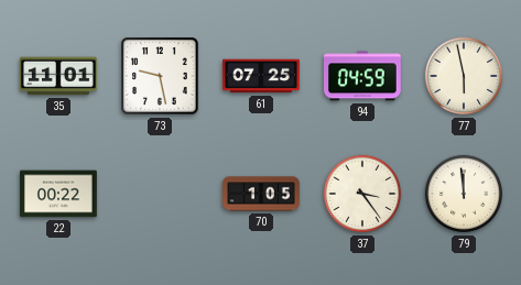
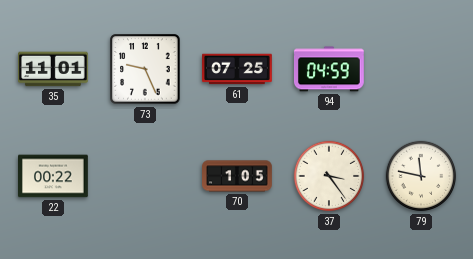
73: 9:28 -> 9:26 (145, 69)
77: 5:58 -> none (464, 76)
79: 11:59 -> 11:47 (421, 176)
